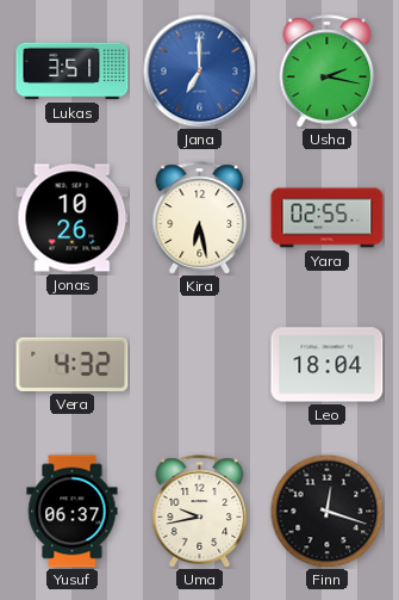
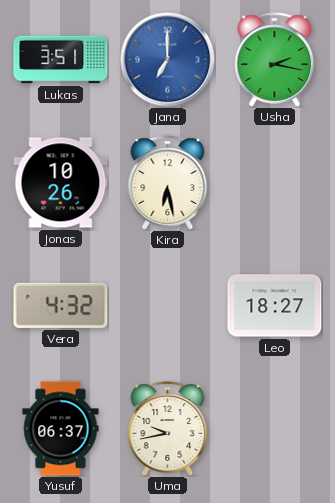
Yara: 02:55 -> none (328, 218)
Leo: 18:04 -> 18:27 (275, 306)
Finn: 12:18 -> none (326, 511)
